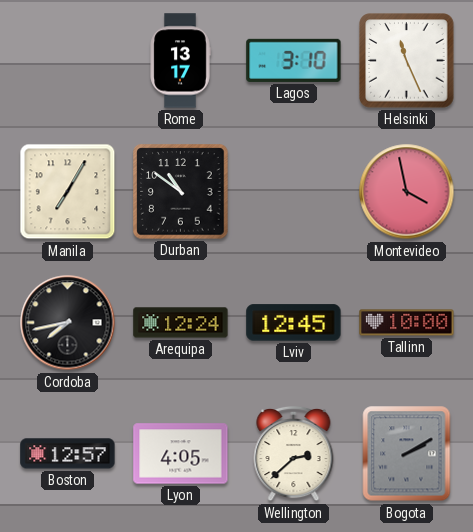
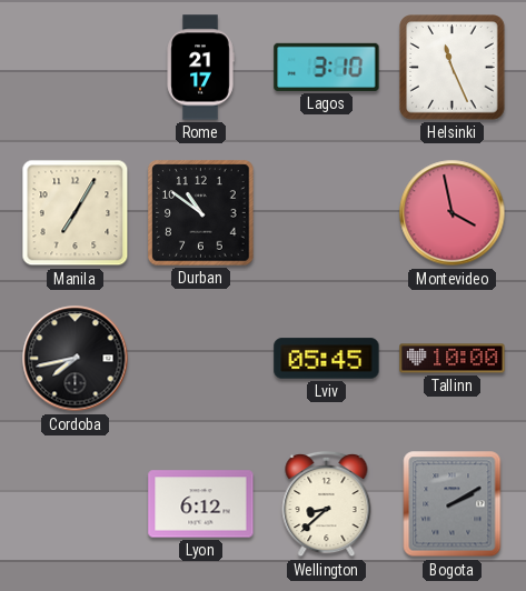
Rome: 13:17 -> 21:17 (200, 68)
Arequipa: 12:24 -> none (181, 323)
Lviv: 12:45 -> 05:45 (327, 359)
Boston: 12:57 -> none (68, 454)
Lyon: 4:05 -> 6:12 (201, 504)
Wellington: 2:38 -> 8:38 (327, 504)
